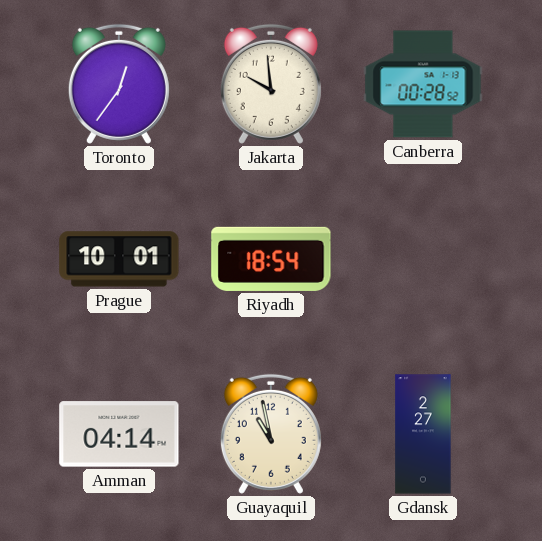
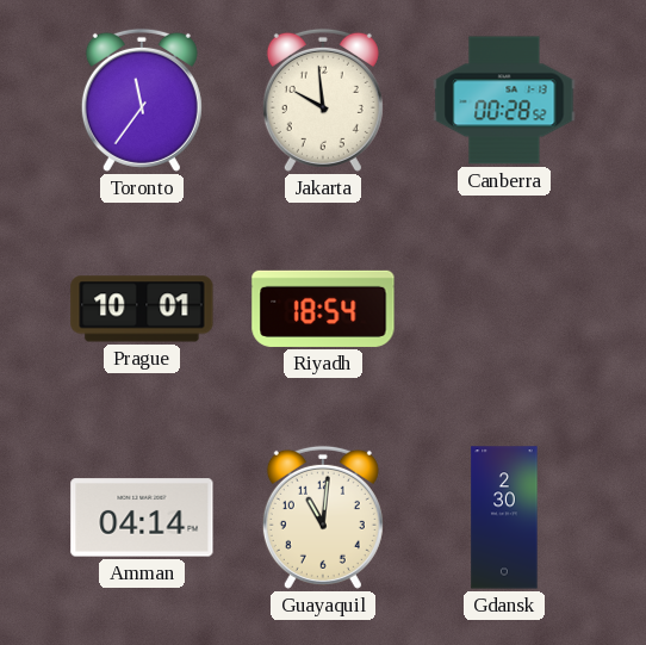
Toronto: 12:36 -> 11:36 (142, 100)
Guayaquil: 10:58 -> 11:01 (323, 517)
Gdansk: 2:27 -> 2:30 (504, 517)
